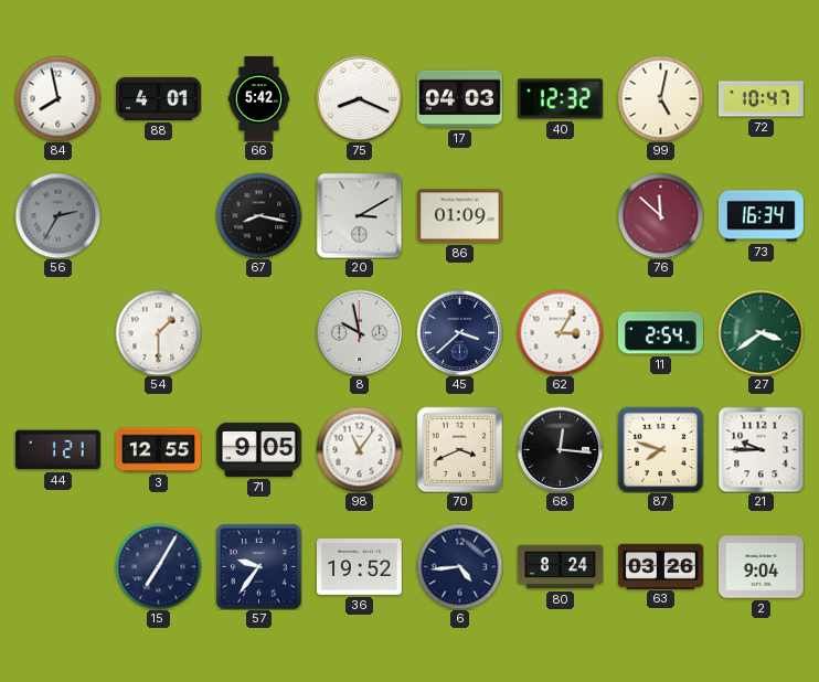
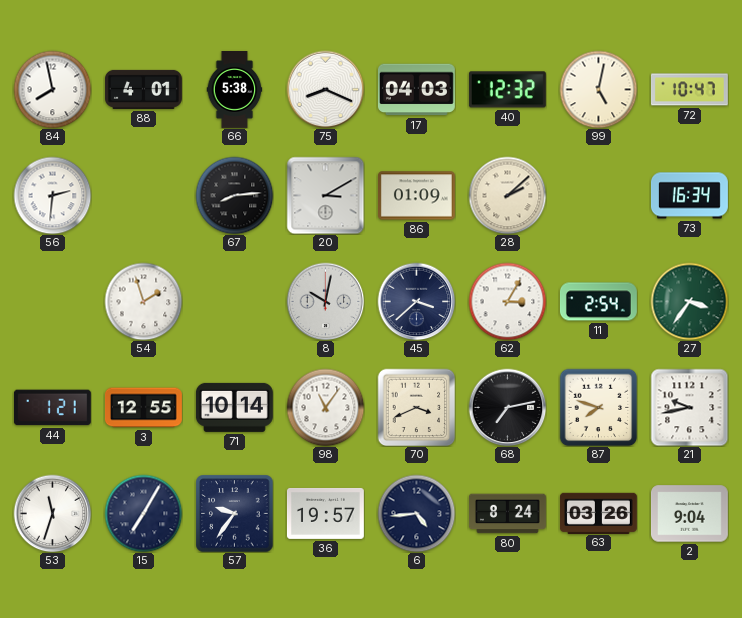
66: 5:42 -> 5:38 (235, 90)
56: 2:35 -> 2:31 (52, 195)
56 dial: grey -> white (52, 195)
67: 8:17 -> 8:14 (234, 195)
28: none -> 2:08 (507, 195)
76: 11:52 -> none (660, 215)
54: 1:30 -> 1:57 (143, 301)
8: 9:58 -> 10:02 (325, 301)
27: 3:39 -> 3:36 (689, 301)
71: 9:05 -> 10:14 (234, 407)
68: 12:16 -> 7:13 (507, 407)
21: 9:45 -> 9:43 (689, 407)
53: none -> 11:33 (52, 513)
36: 19:52 -> 19:57 (325, 513)
